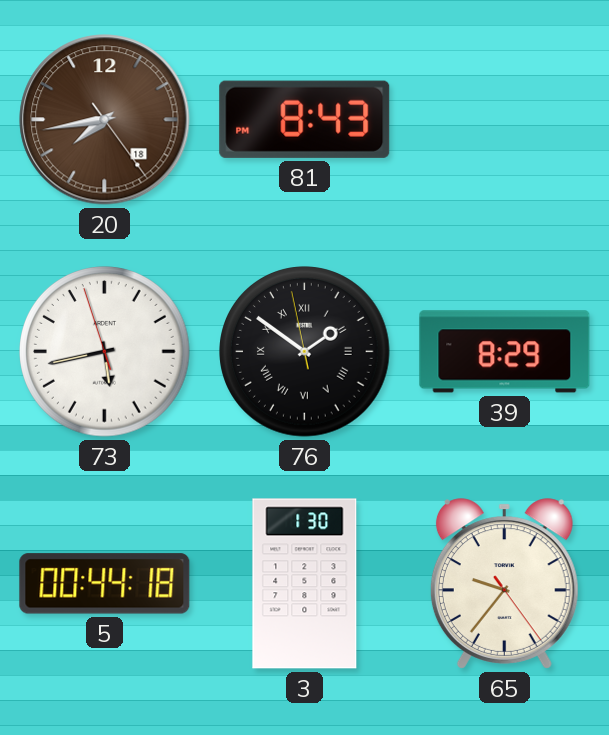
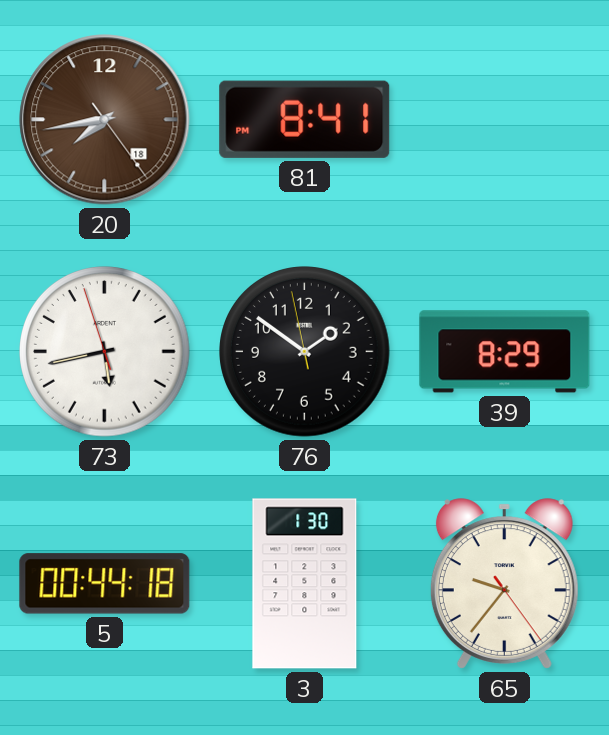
81: 8:43 -> 8:41 (305, 119)
76 numerals: Roman -> Arabic (305, 352)
